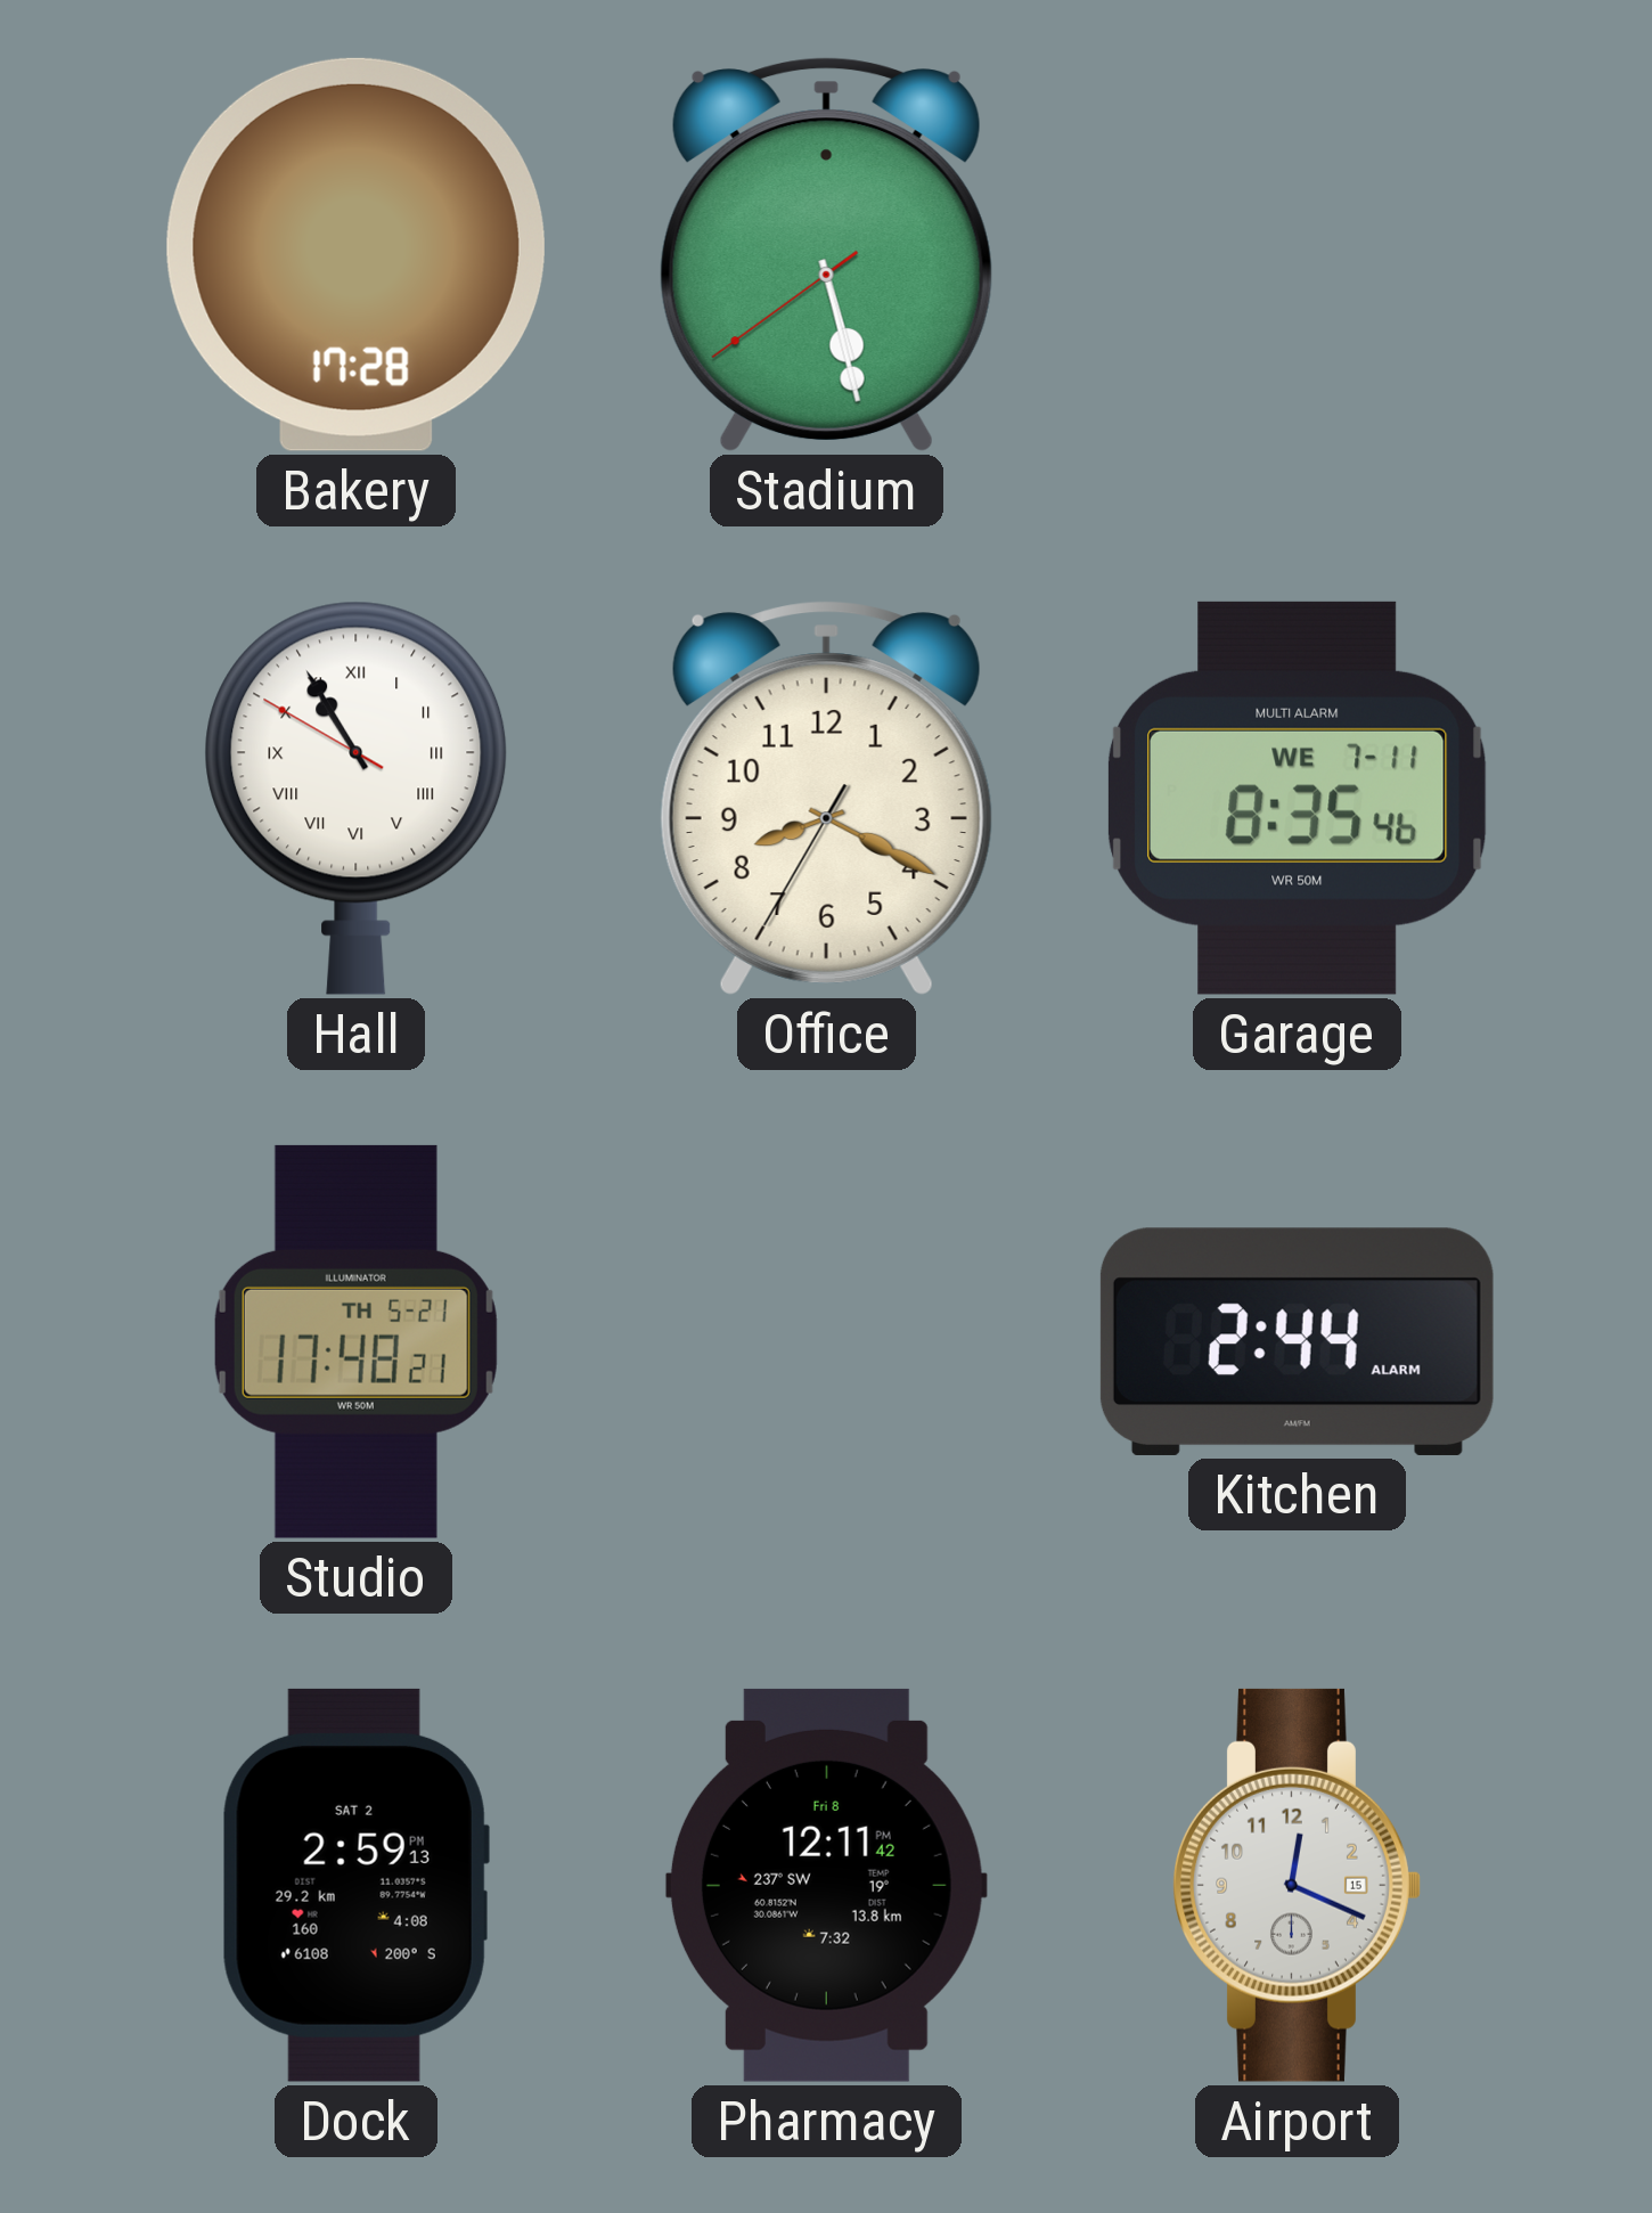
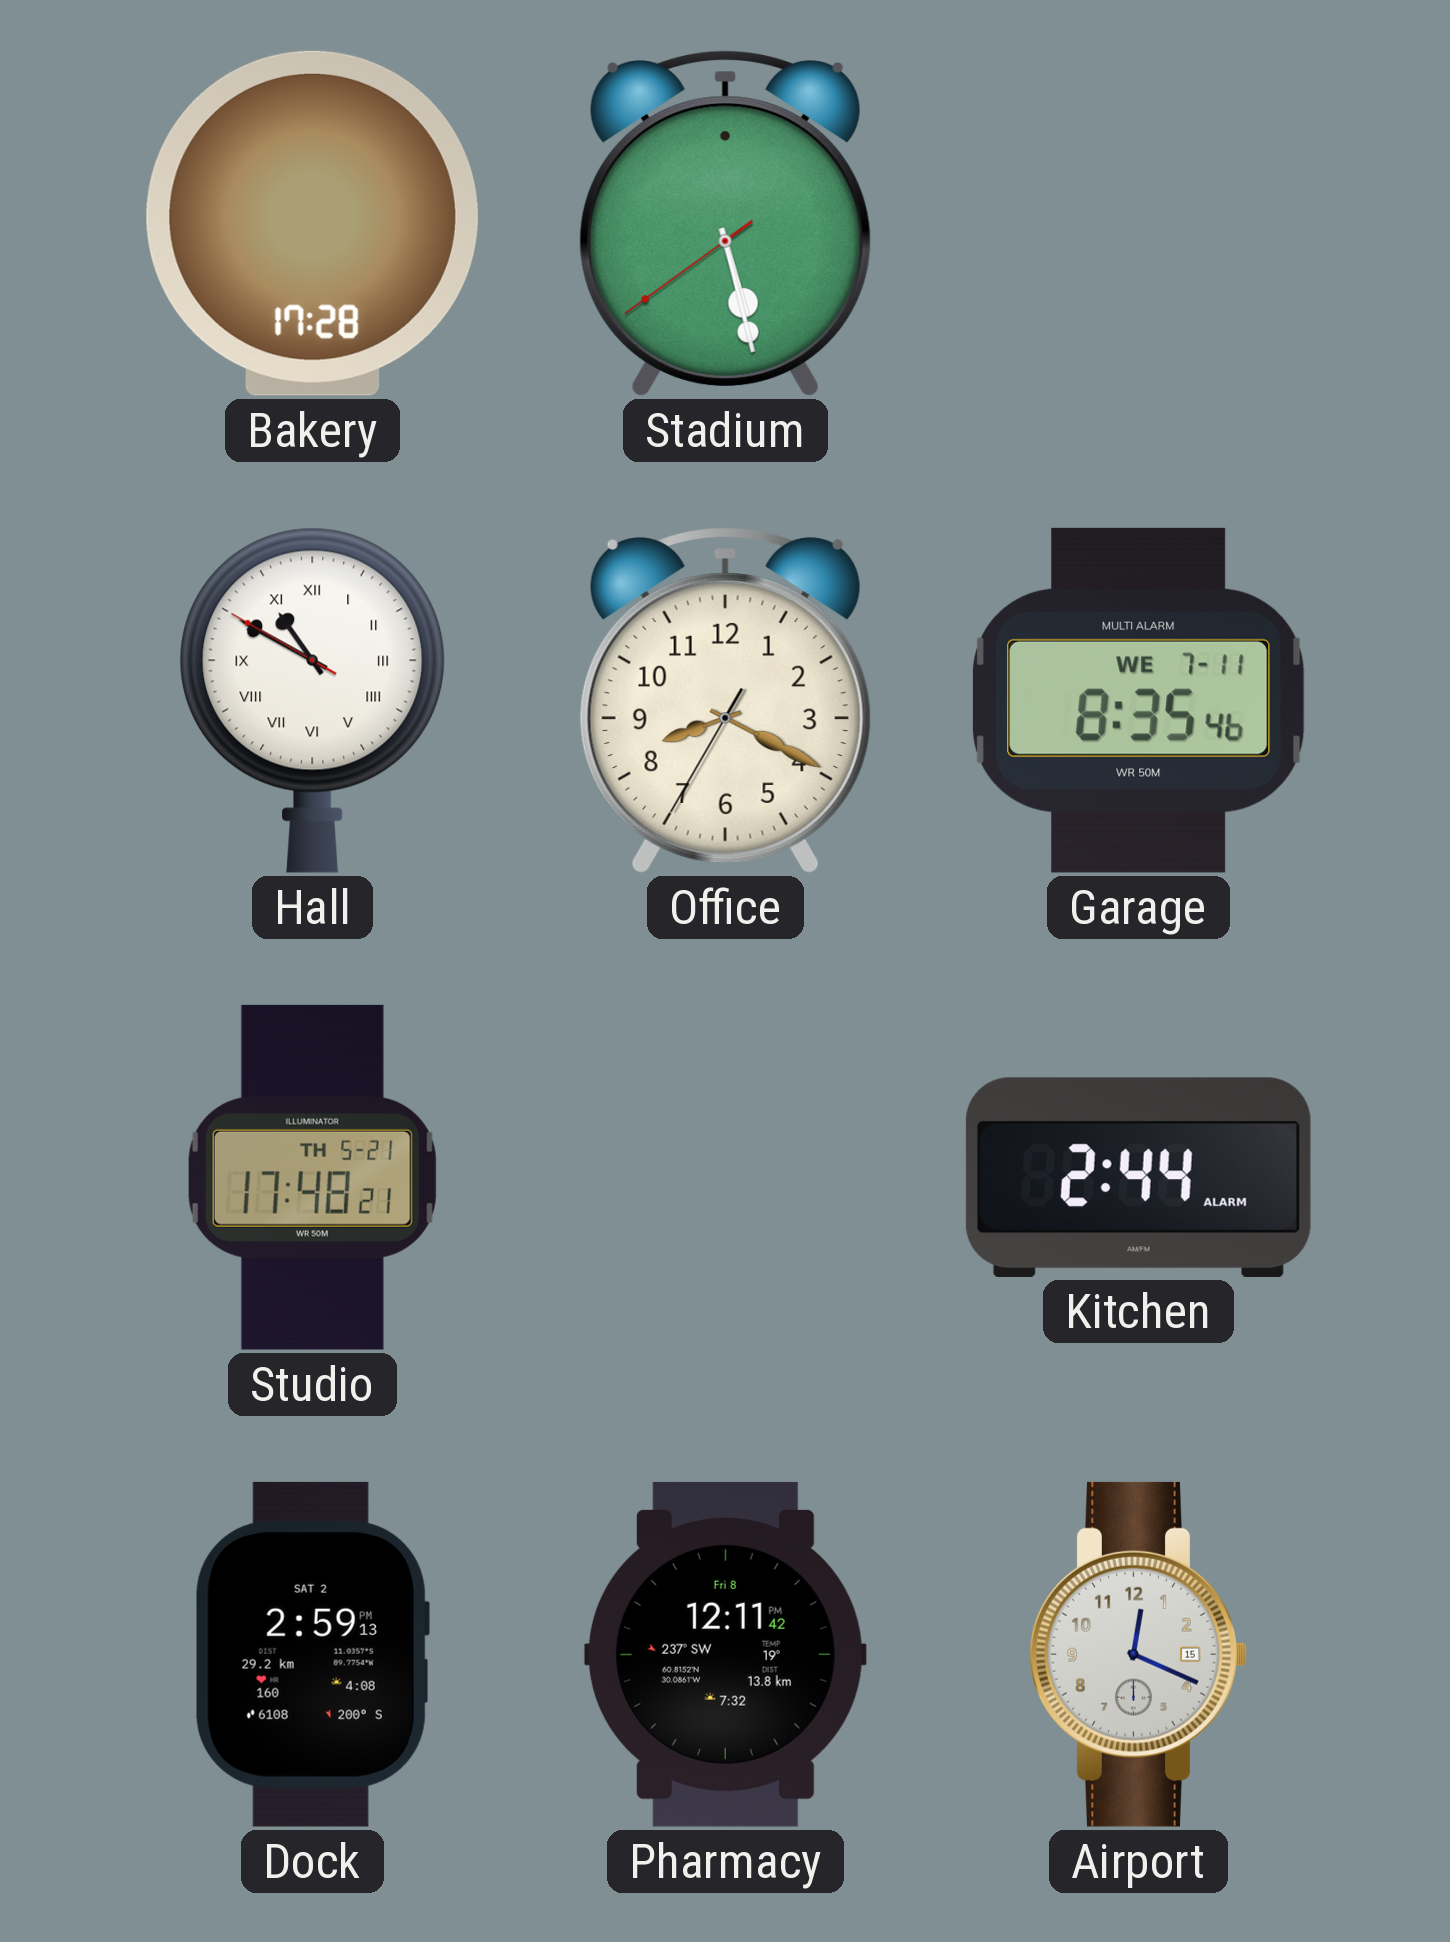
Hall: 10:54 -> 10:49 (313, 700)
